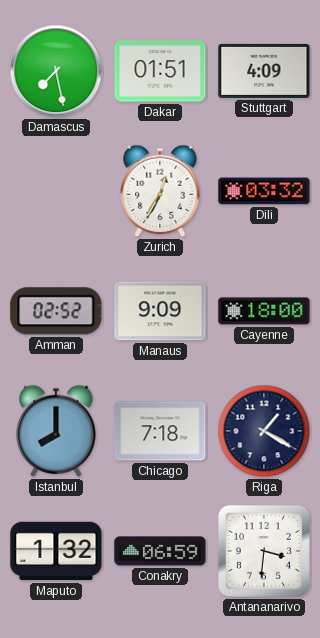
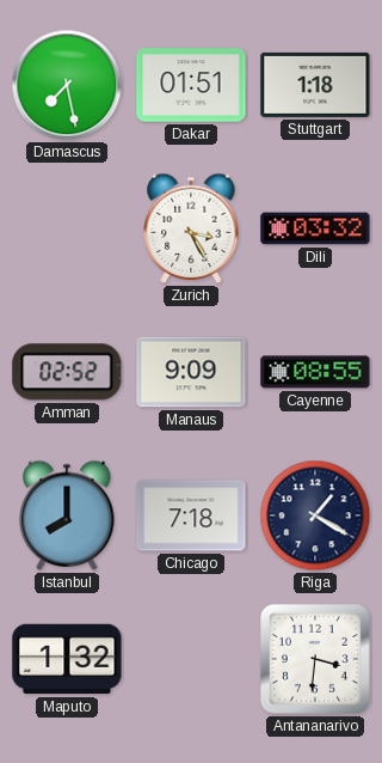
Stuttgart: 4:09 -> 1:18 (315, 85)
Zurich: 12:35 -> 3:25 (191, 228)
Cayenne: 18:00 -> 08:55 (315, 372)
Conakry: 06:59 -> none (160, 551)
